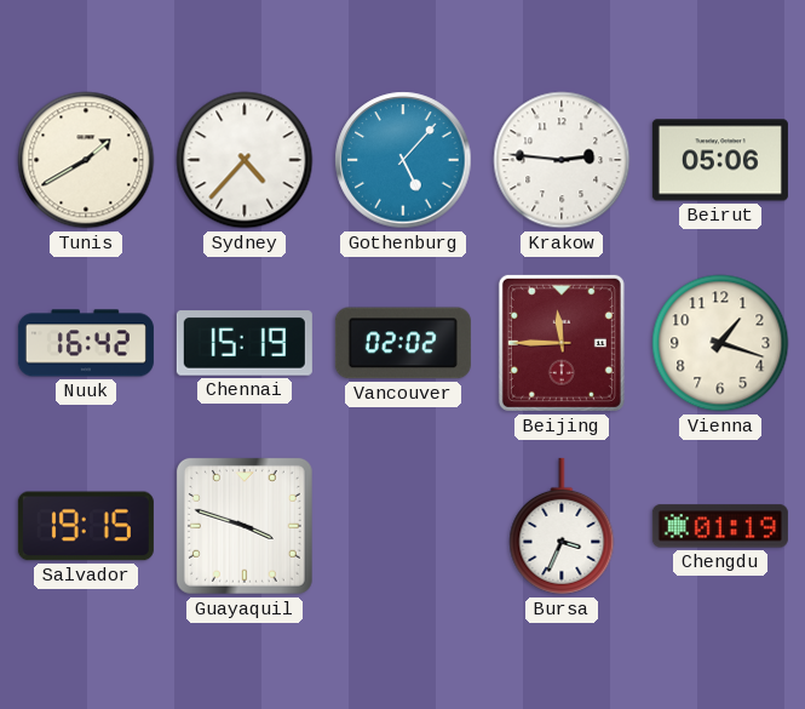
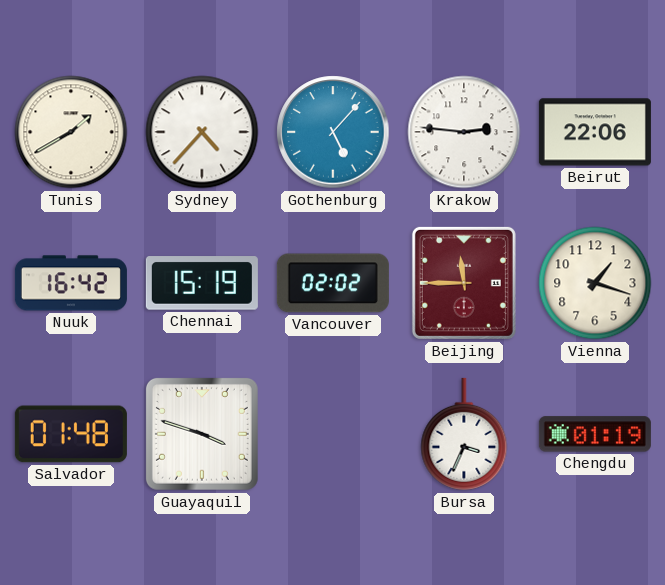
Beirut: 05:06 -> 22:06 (595, 132)
Salvador: 19:15 -> 01:48 (71, 434)
